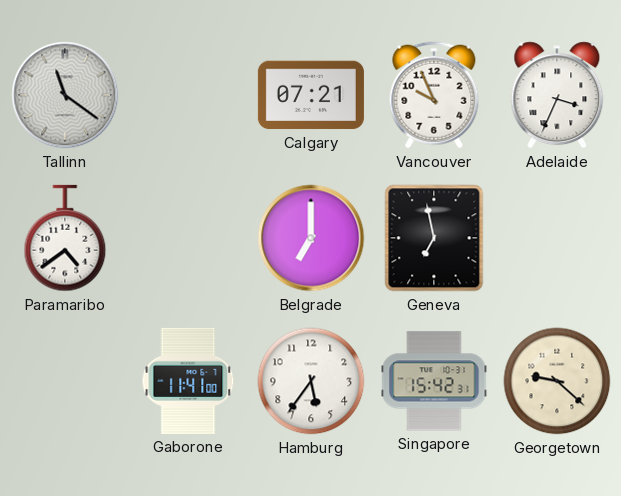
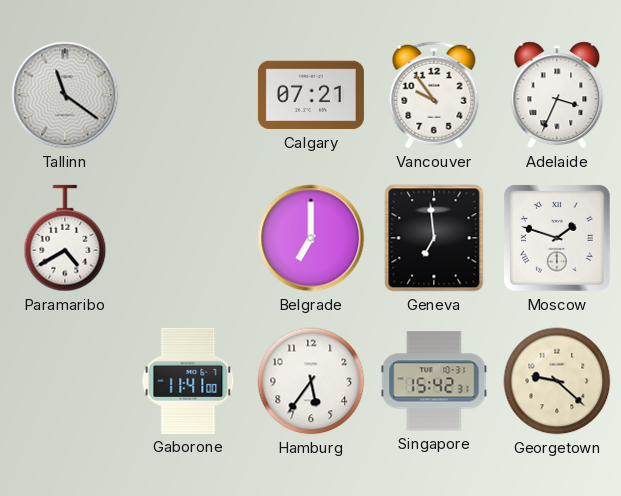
Vancouver: 9:56 -> 9:54 (434, 95)
Paramaribo: 4:39 -> 4:40 (65, 238)
Geneva: 6:58 -> 6:59 (434, 238)
Moscow: none -> 1:48 (558, 239)
